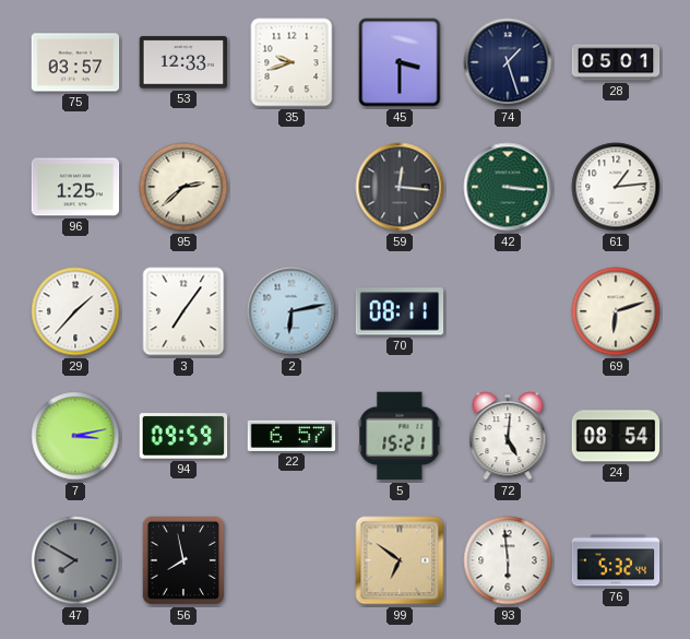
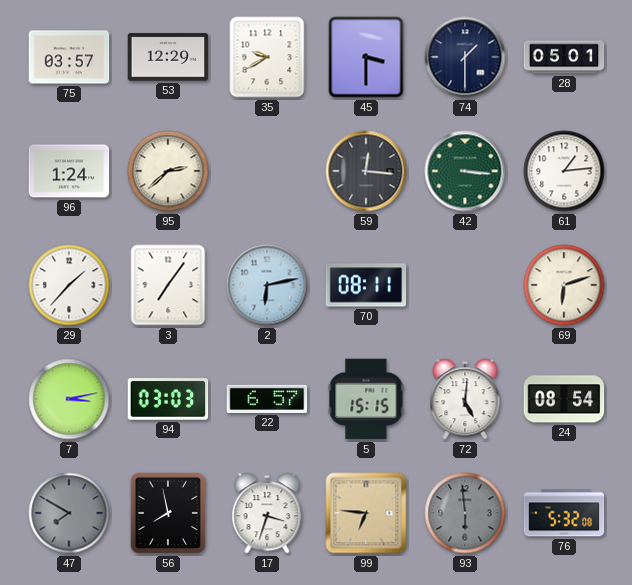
53: 12:33 -> 12:29 (168, 57)
35: 9:42 -> 9:40 (267, 57)
74: 1:27 -> 1:30 (465, 57)
96: 1:25 -> 1:24 (69, 171)
94: 09:59 -> 03:03 (168, 399)
5: 15:21 -> 15:15 (366, 399)
17: none -> 3:33 (267, 513)
99: 6:51 -> 6:46 (366, 513)
93 dial: white -> grey (465, 513)
76: 5:32:44 -> 5:32:08 (564, 513)
